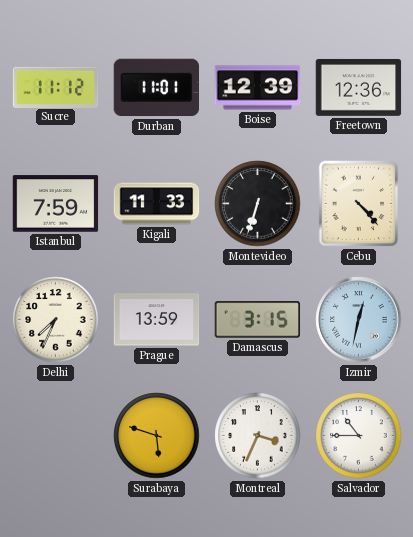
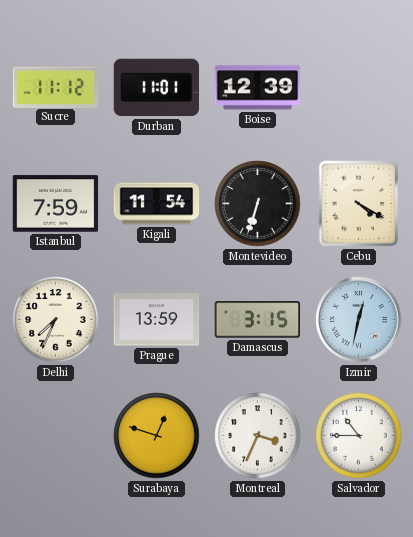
Freetown: 12:36 -> none (359, 87)
Kigali: 11:33 -> 11:54 (157, 204)
Cebu: 4:23 -> 4:20 (359, 204)
Surabaya: 5:48 -> 12:48 (157, 436)
